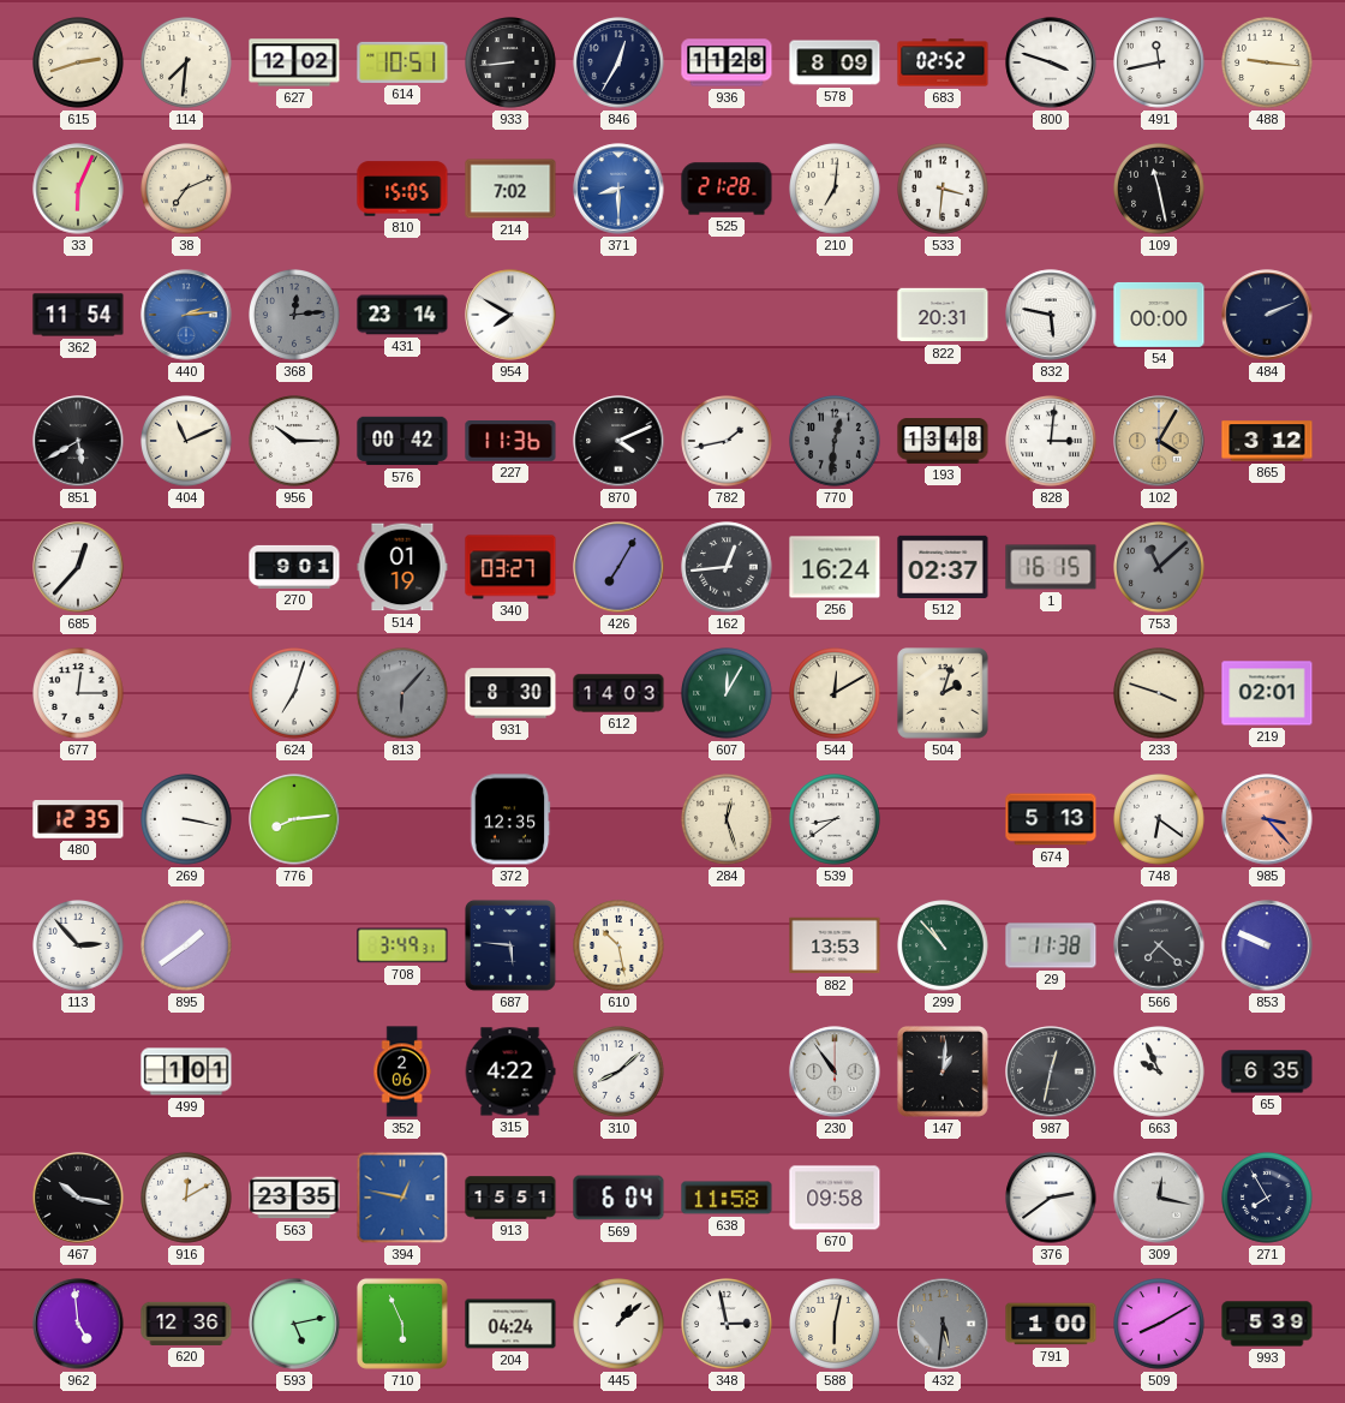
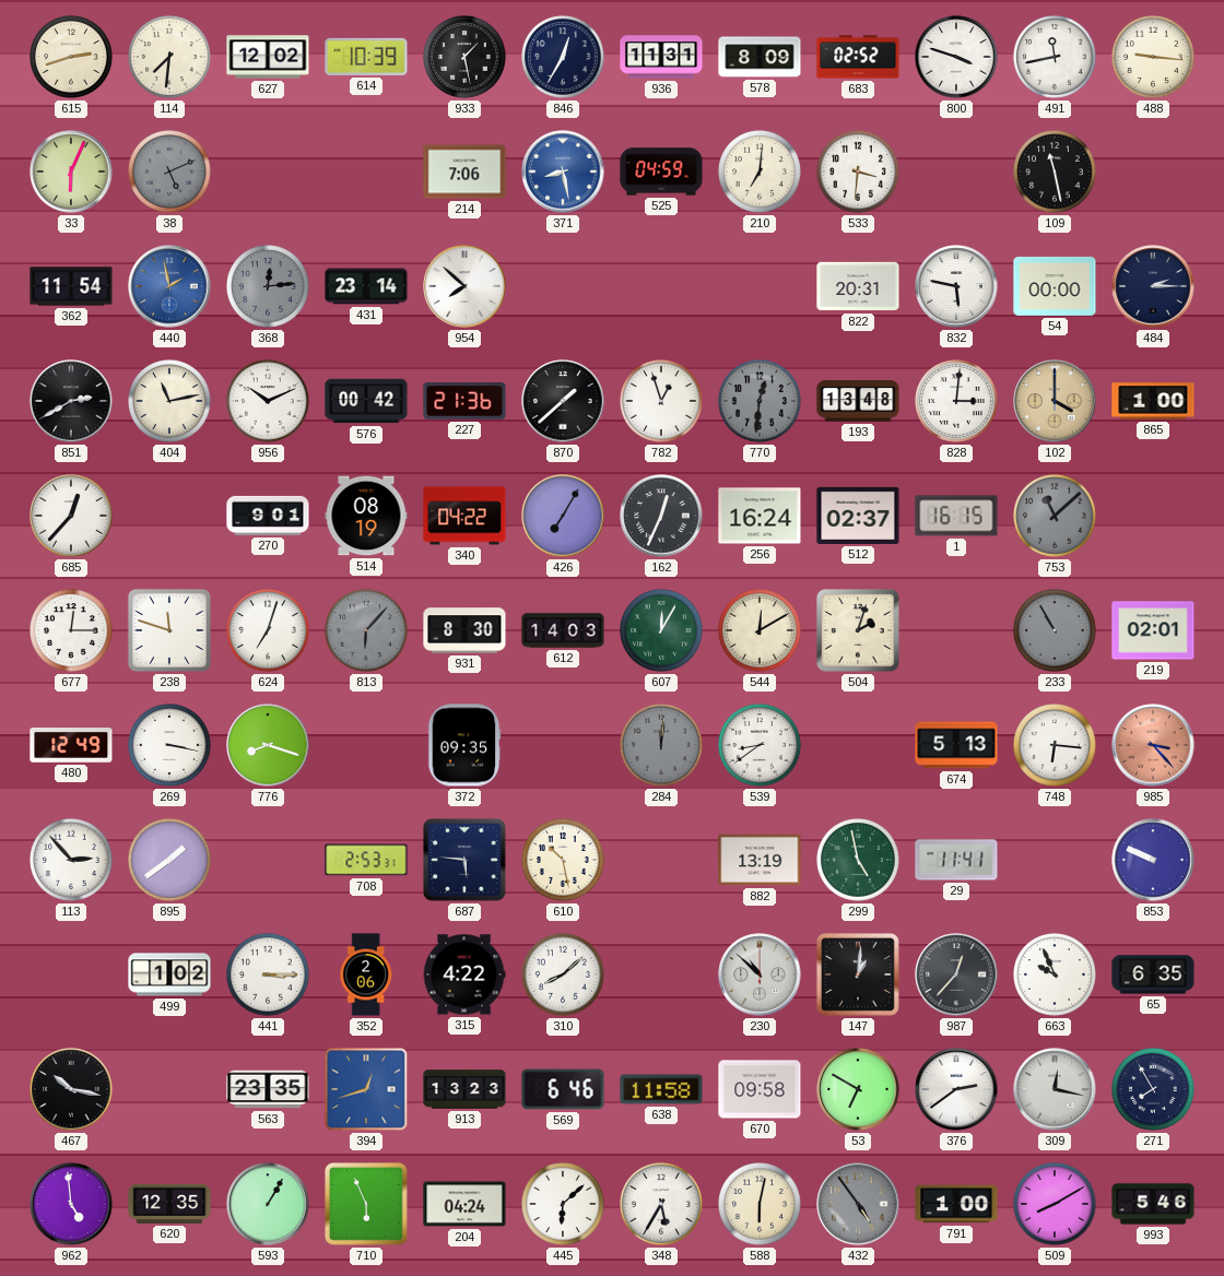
614: 10:51 -> 10:39 (366, 57)
933: 8:44 -> 1:28 (466, 58)
936: 11:28 -> 11:31 (661, 57)
38: 7:11 -> 5:11 (170, 173)
38 dial: cream -> grey (170, 173)
810: 15:05 -> none (402, 189)
214: 7:02 -> 7:06 (464, 172)
371: 8:30 -> 8:28 (563, 172)
525: 21:28 -> 04:59 (661, 172)
440: 2:14 -> 1:58 (169, 286)
954: 7:50 -> 7:52 (464, 286)
484: 2:11 -> 2:15 (1153, 286)
851: 5:40 -> 2:40 (71, 401)
404: 11:11 -> 11:13 (170, 402)
956: 10:15 -> 10:11 (269, 402)
227: 11:36 -> 21:36 (464, 402)
870: 4:11 -> 1:38 (563, 401)
782: 1:43 -> 12:57 (662, 402)
102: 4:05 -> 4:00 (1055, 401)
865: 3:12 -> 1:00 (1153, 401)
514: 01:19 -> 08:19 (366, 516)
340: 03:27 -> 04:22 (464, 516)
162: 12:44 -> 12:34 (661, 516)
238: none -> 11:48 (169, 630)
233: 3:48 -> 10:55 (1056, 631)
233 dial: cream -> grey (1056, 631)
480: 12:35 -> 12:49 (71, 746)
776: 8:14 -> 8:18 (268, 745)
372: 12:35 -> 09:35 (464, 745)
284: 12:27 -> 12:01 (662, 746)
284 dial: cream -> grey (662, 746)
748: 6:21 -> 6:16 (1056, 746)
708: 3:49 -> 2:53 (366, 860)
882: 13:53 -> 13:19 (760, 860)
299: 10:53 -> 4:58 (859, 861)
29: 11:38 -> 11:41 (956, 860)
566: 7:22 -> none (1159, 945)
499: 1:01 -> 1:02 (169, 974)
441: none -> 3:15 (269, 976)
230: 10:54 -> 10:52 (760, 974)
987: 12:32 -> 12:37 (956, 974)
916: 12:10 -> none (187, 1199)
394: 12:47 -> 12:42 (366, 1089)
913: 15:51 -> 13:23 (464, 1089)
569: 6:04 -> 6:46 (563, 1089)
53: none -> 6:50 (858, 1089)
620: 12:36 -> 12:35 (169, 1204)
593: 5:13 -> 1:05 (268, 1204)
445: 1:08 -> 6:08 (564, 1205)
348: 2:58 -> 5:35 (662, 1205)
432: 5:31 -> 4:54 (858, 1204)
993: 5:39 -> 5:46 (1153, 1204)
